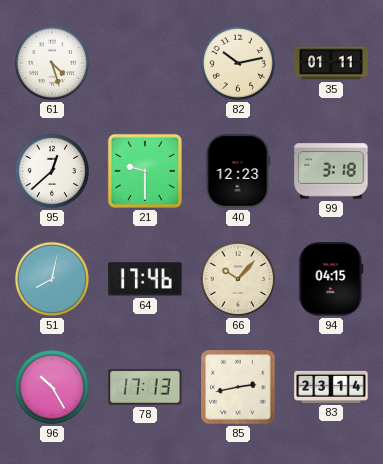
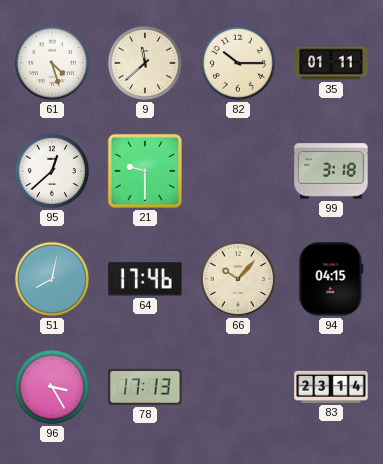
9: none -> 11:38 (145, 63)
82: 10:13 -> 10:15 (238, 63)
40: 12:23 -> none (238, 171)
96: 10:25 -> 3:25 (52, 387)
85: 2:43 -> none (238, 387)
